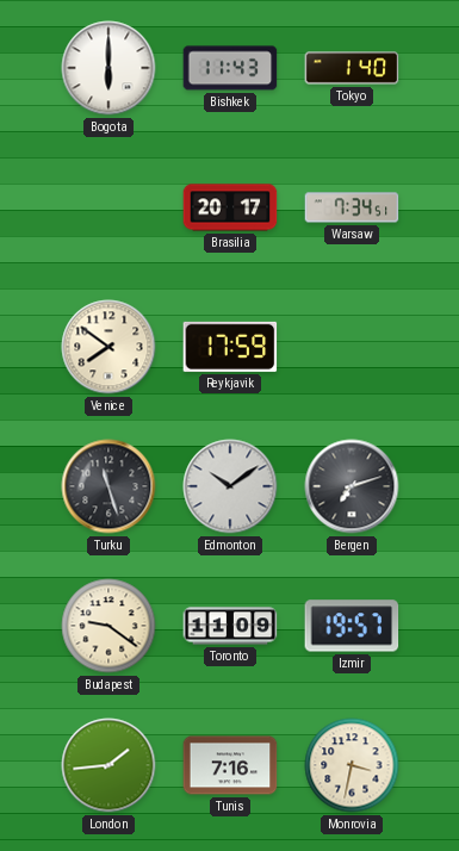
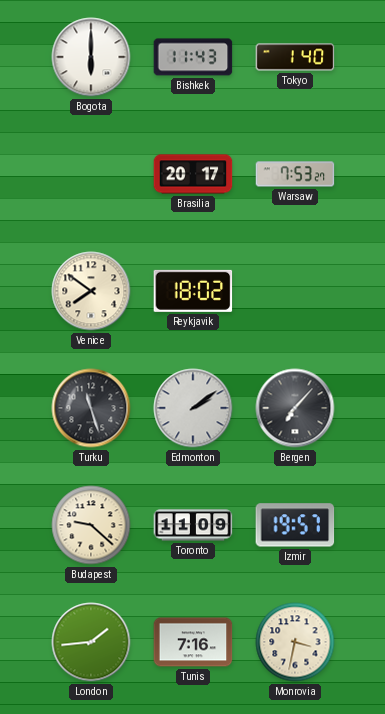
Warsaw: 7:34 -> 7:53 (295, 174)
Reykjavik: 17:59 -> 18:02 (193, 291)
Edmonton: 10:09 -> 2:09 (193, 408)
Bergen: 7:12 -> 7:07 (295, 408)
Budapest: 9:21 -> 9:22 (91, 525)
